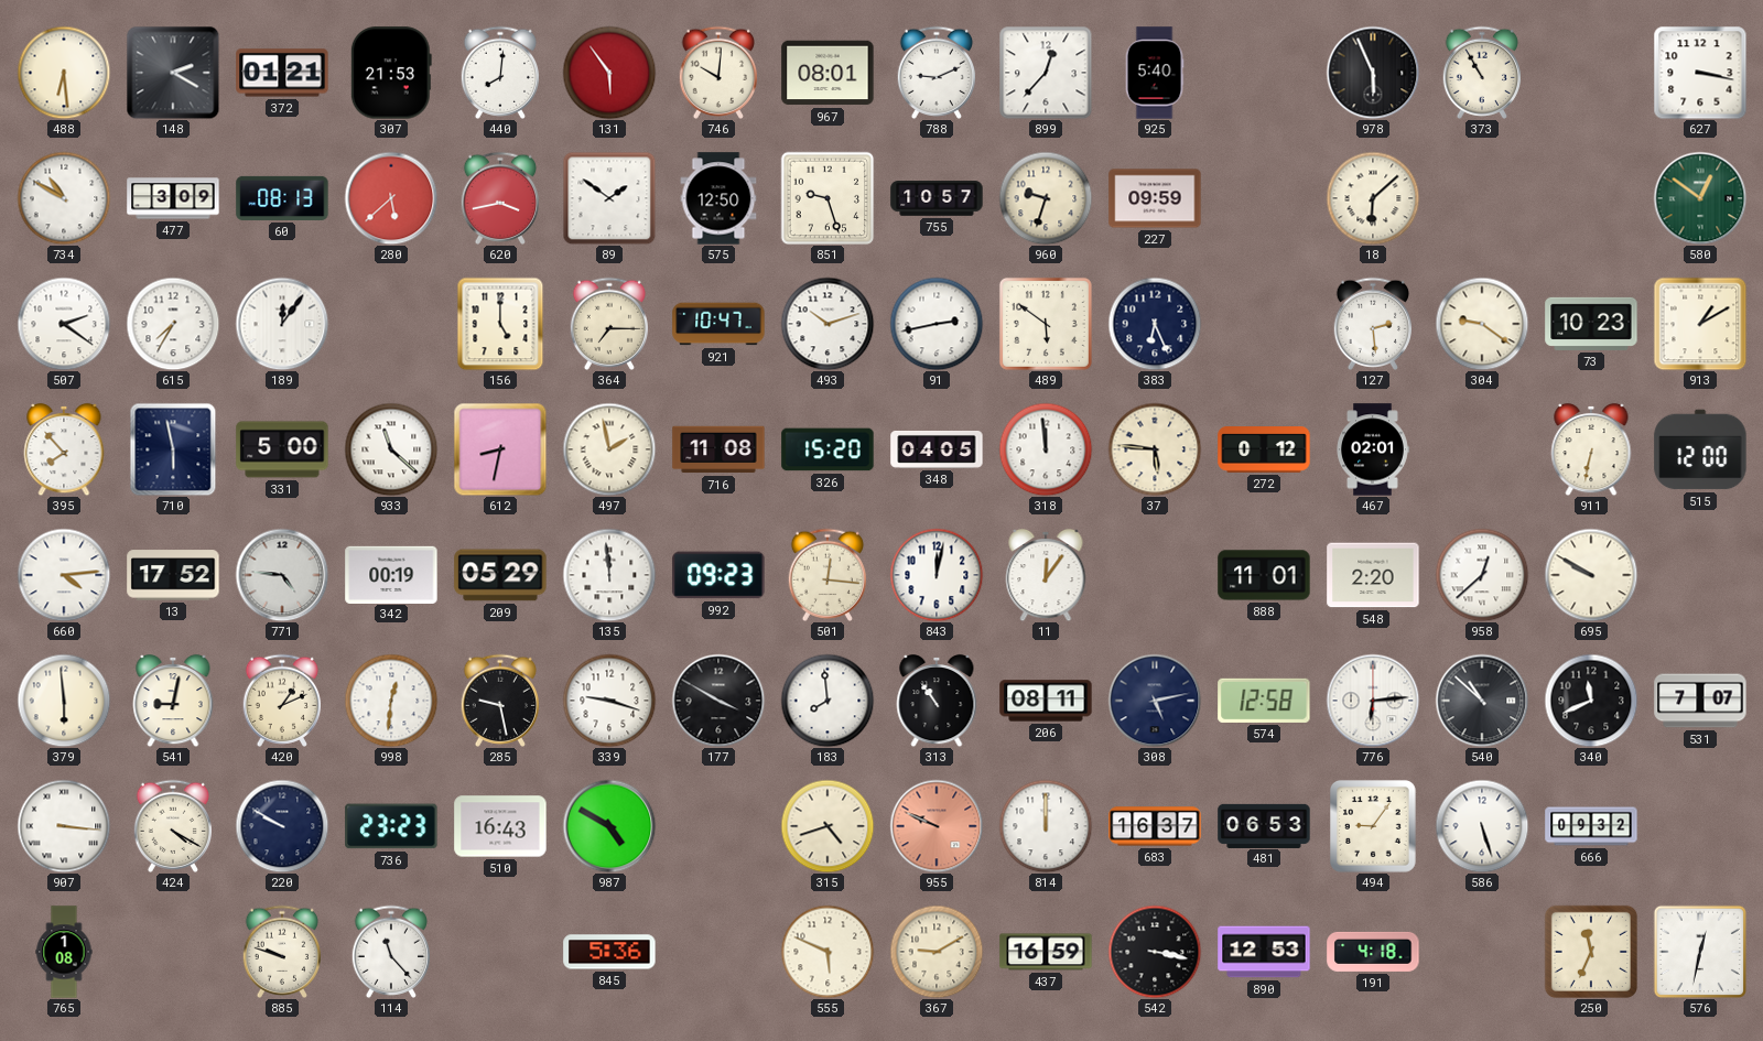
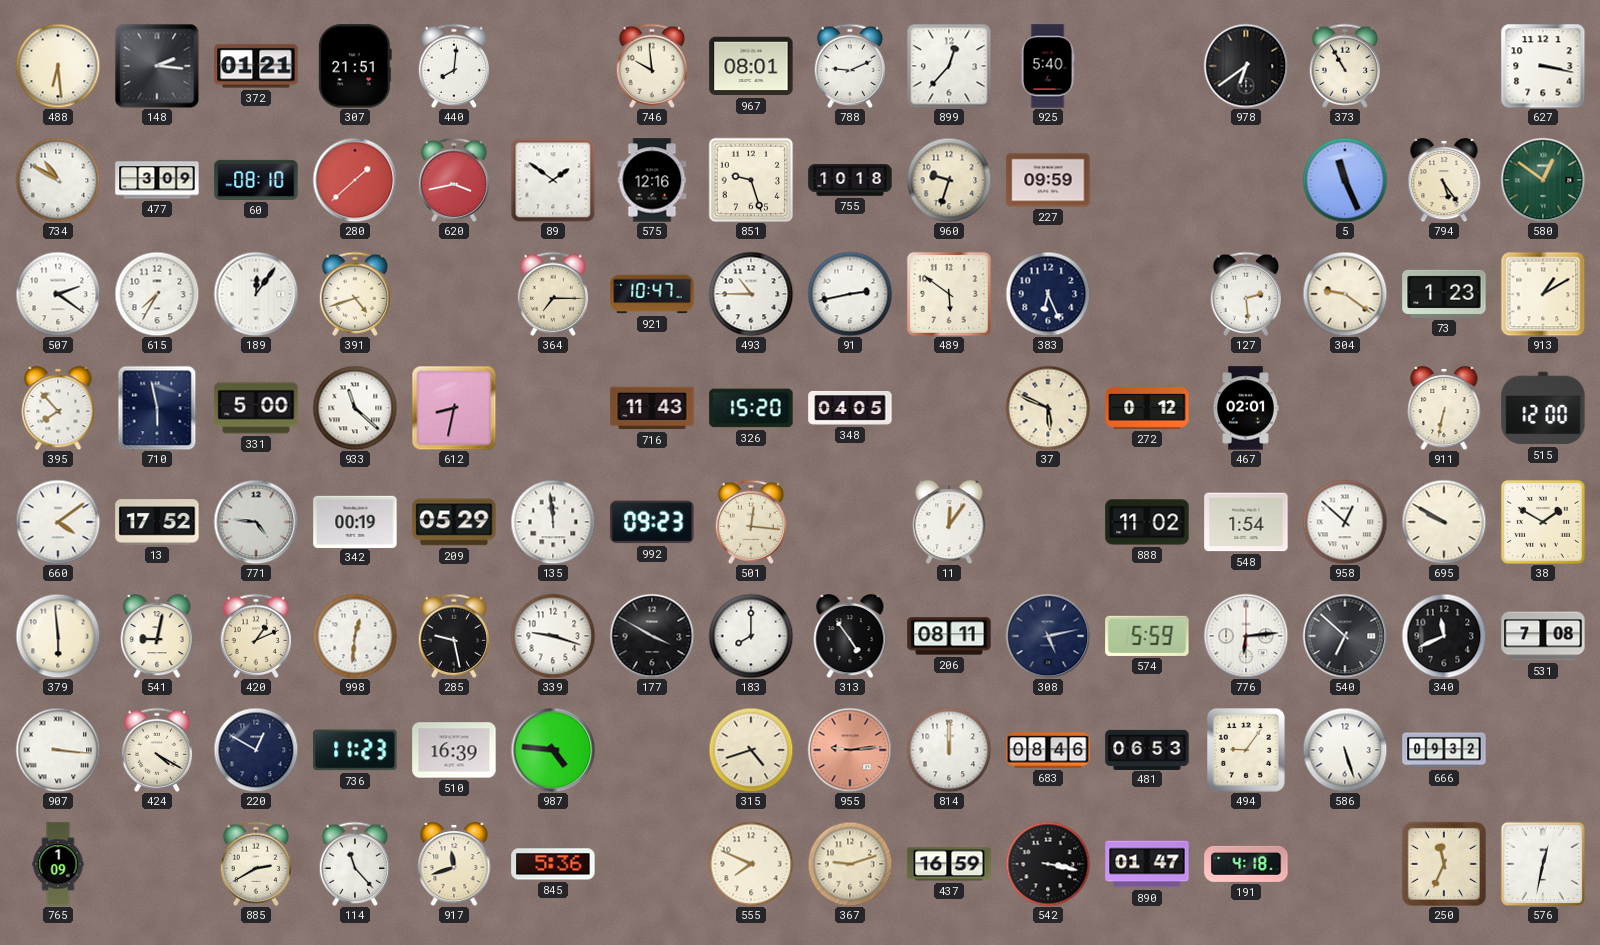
148: 2:20 -> 2:16 (157, 66)
307: 21:53 -> 21:51 (355, 66)
131: 5:54 -> none (609, 73)
746: 10:01 -> 9:59 (651, 66)
978: 5:56 -> 6:39 (1246, 66)
60: 08:13 -> 08:10 (256, 180)
280: 5:38 -> 1:38 (355, 180)
575: 12:50 -> 12:16 (652, 180)
755: 10:57 -> 10:18 (850, 180)
18: 6:08 -> none (1373, 198)
5: none -> 11:26 (1345, 180)
794: none -> 5:24 (1444, 180)
391: none -> 4:42 (354, 294)
156: 5:00 -> none (500, 324)
493: 10:12 -> 10:45 (751, 294)
73: 10:23 -> 1:23 (1444, 294)
497: 1:58 -> none (609, 449)
716: 11:08 -> 11:43 (652, 408)
318: 11:59 -> none (1046, 449)
37: 5:46 -> 5:49 (1048, 408)
660: 4:14 -> 4:09 (58, 522)
843: 12:02 -> none (937, 575)
888: 11:01 -> 11:02 (1147, 522)
548: 2:20 -> 1:54 (1246, 522)
958: 12:38 -> 12:52 (1345, 522)
38: none -> 1:50 (1543, 522)
183: 7:59 -> 8:00 (751, 636)
313: 10:54 -> 4:54 (850, 636)
574: 12:58 -> 5:59 (1147, 636)
540: 10:52 -> 6:52 (1345, 636)
531: 7:07 -> 7:08 (1543, 636)
220: 9:50 -> 12:50 (256, 750)
736: 23:23 -> 11:23 (355, 750)
510: 16:43 -> 16:39 (454, 750)
987: 4:50 -> 4:46 (553, 750)
955: 9:49 -> 9:14 (850, 750)
683: 16:37 -> 08:46 (1048, 750)
765: 1:08 -> 1:09 (58, 864)
885: 9:48 -> 2:40 (255, 864)
917: none -> 11:42 (454, 864)
555: 5:49 -> 7:49 (751, 864)
367: 9:10 -> 9:12 (850, 864)
890: 12:53 -> 01:47 (1147, 864)
